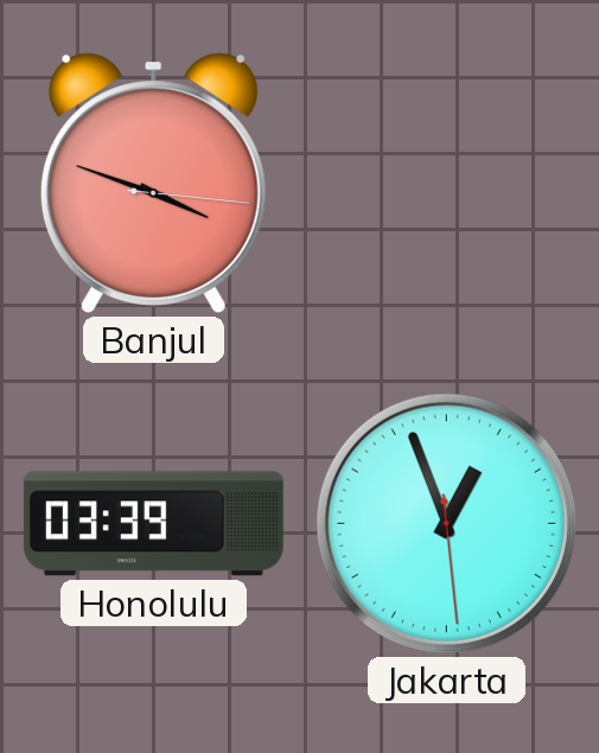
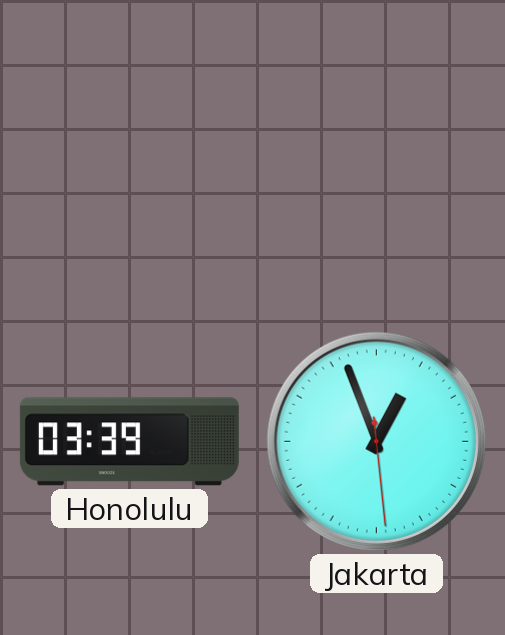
Banjul: 3:48 -> none (153, 183)
